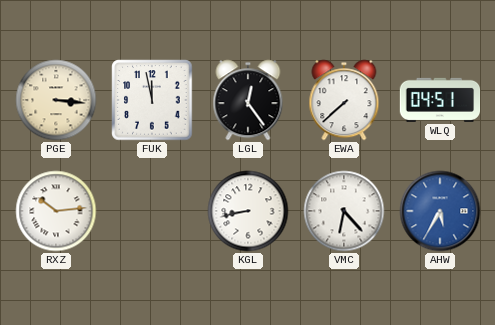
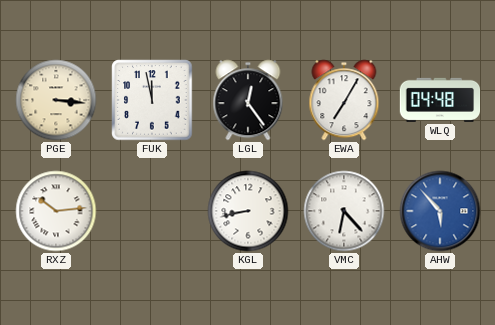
EWA: 7:38 -> 7:05 (344, 100)
WLQ: 04:51 -> 04:48 (440, 100)
AHW: 5:35 -> 5:53 (440, 211)
